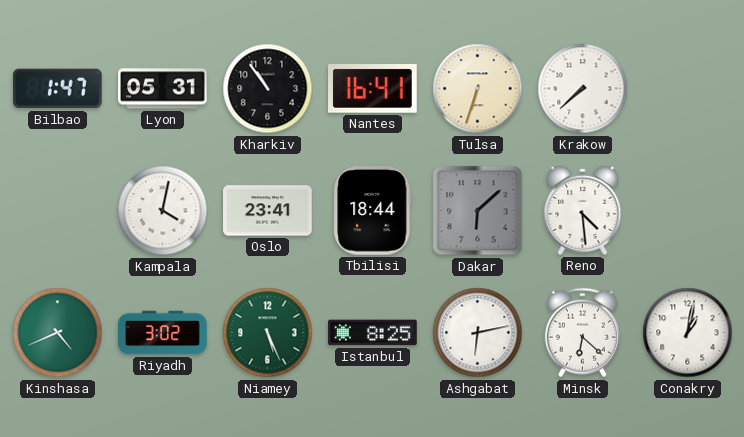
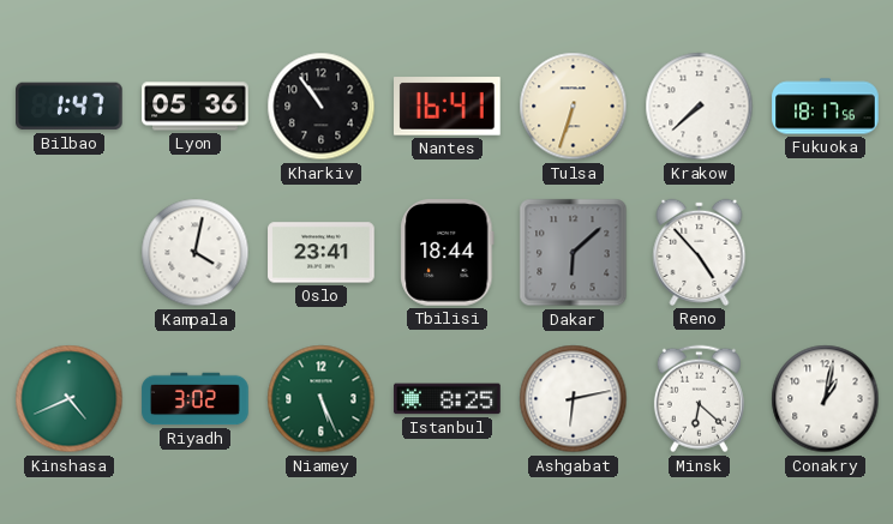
Lyon: 05:31 -> 05:36 (196, 107)
Fukuoka: none -> 18:17 (826, 107)
Reno: 4:29 -> 4:53 (700, 252)
